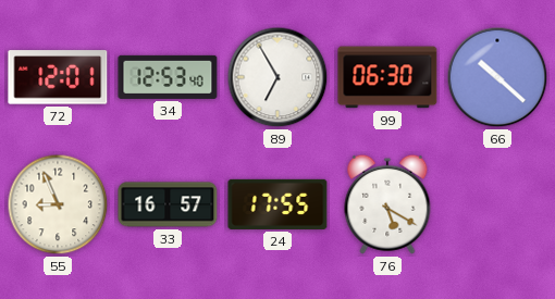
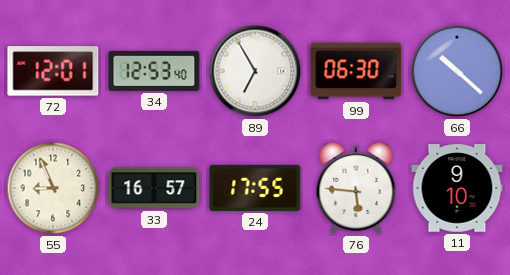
76: 5:20 -> 5:46 (356, 188)
11: none -> 9:10 (457, 188)
